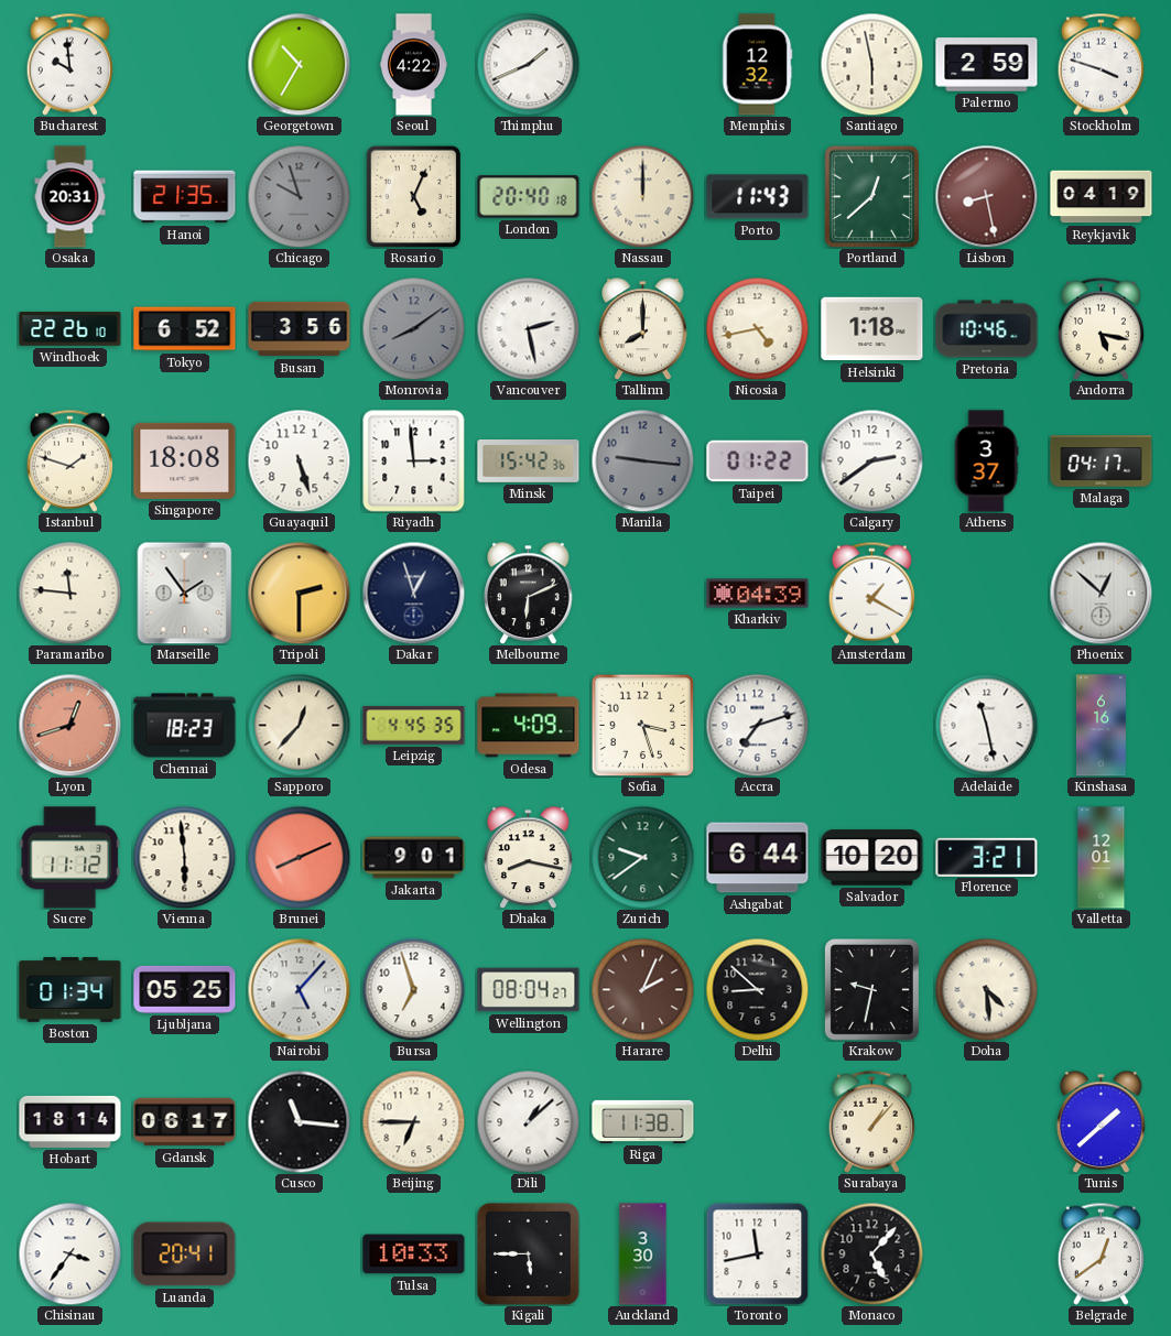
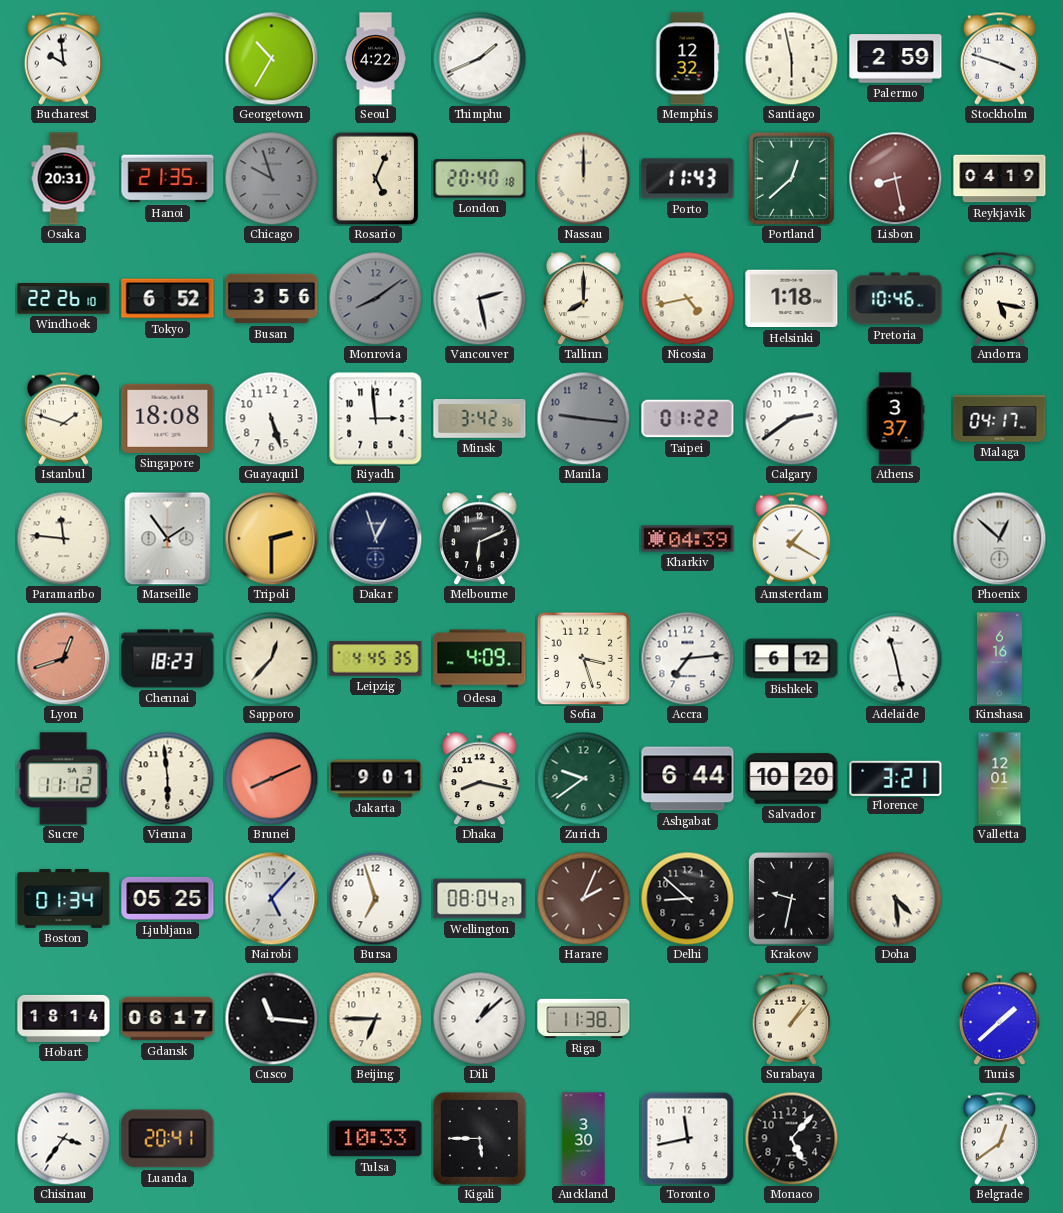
Minsk: 15:42 -> 3:42 (480, 419)
Accra: 7:12 -> 7:14 (687, 658)
Bishkek: none -> 6:12 (792, 659)
